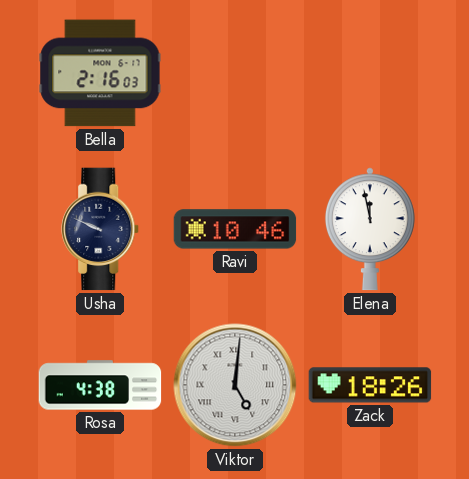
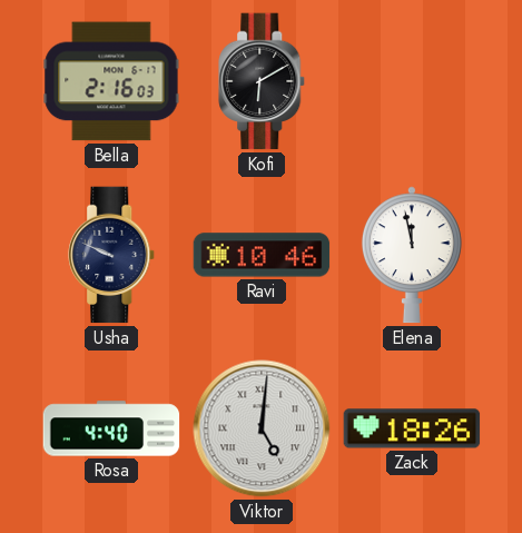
Kofi: none -> 6:10 (263, 81)
Rosa: 4:38 -> 4:40 (111, 428)
